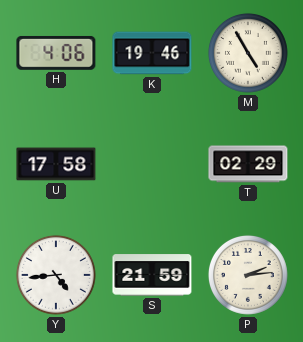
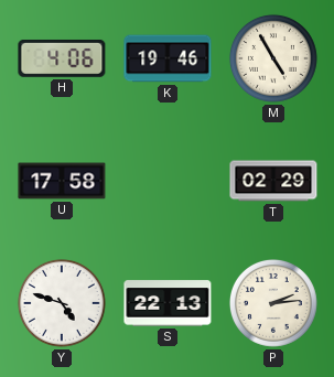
Y: 4:44 -> 4:48 (62, 303)
S: 21:59 -> 22:13 (168, 303)
